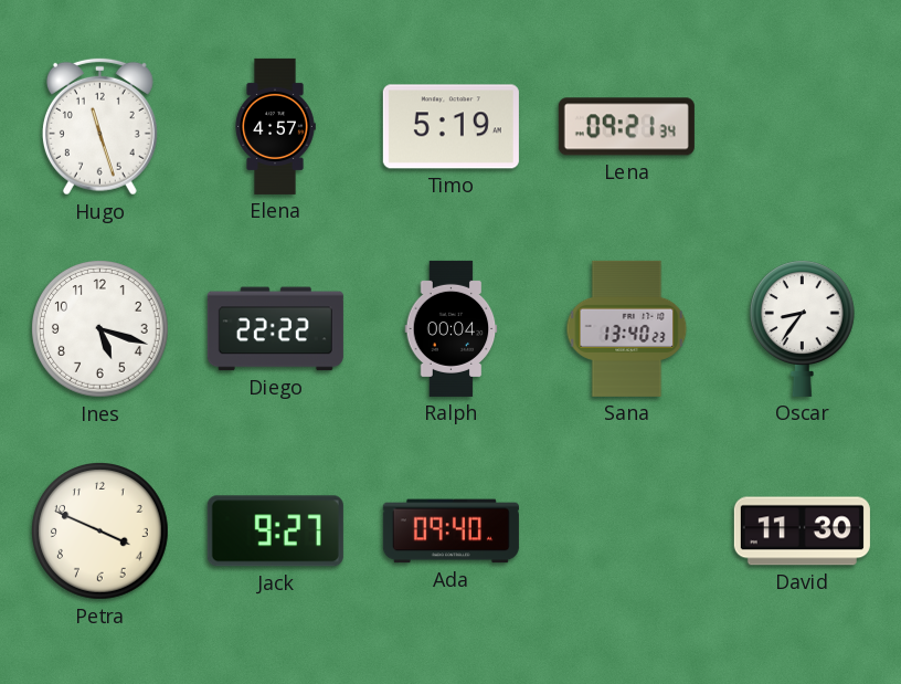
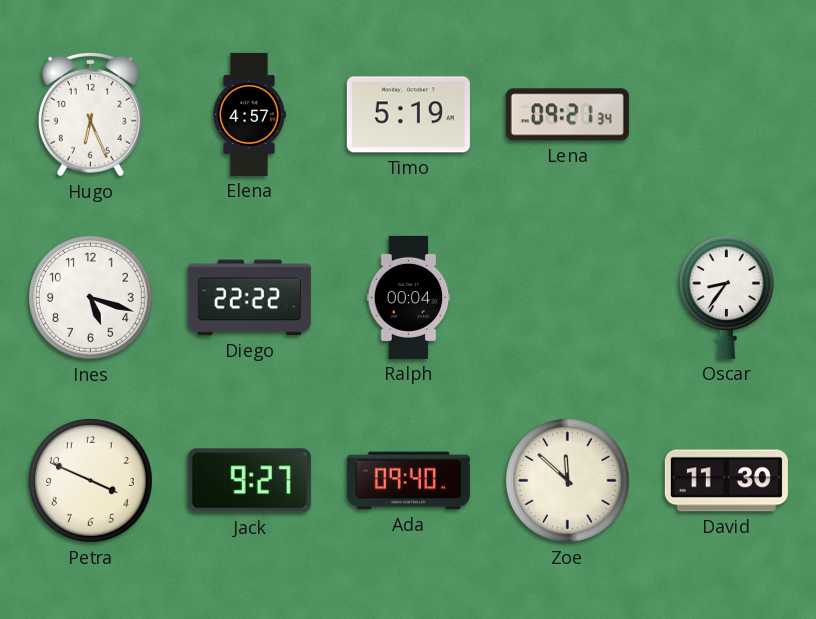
Hugo: 11:27 -> 6:26 (90, 114)
Sana: 13:40 -> none (627, 328)
Zoe: none -> 11:52 (568, 481)
